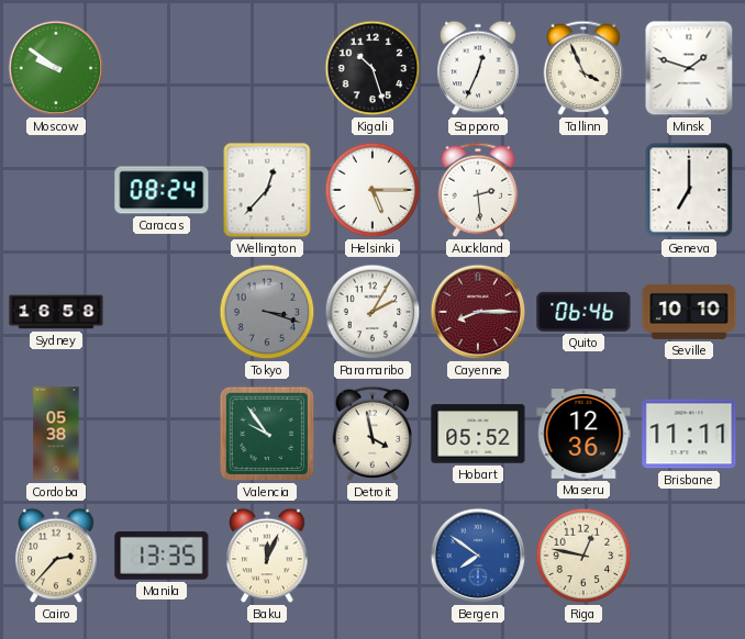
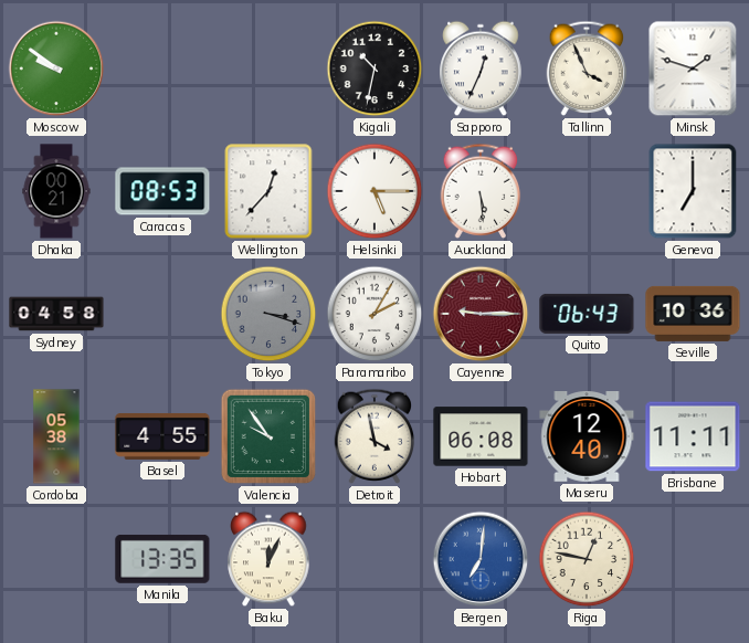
Kigali: 10:27 -> 10:32 (374, 68)
Dhaka: none -> 00:21 (56, 191)
Caracas: 08:24 -> 08:53 (162, 191)
Auckland: 2:29 -> 5:29 (481, 191)
Sydney: 16:58 -> 04:58 (56, 314)
Cayenne: 8:15 -> 9:15 (481, 314)
Quito: 06:46 -> 06:43 (587, 314)
Seville: 10:10 -> 10:36 (693, 314)
Basel: none -> 4:55 (162, 436)
Hobart: 05:52 -> 06:08 (481, 436)
Maseru: 12:36 -> 12:40 (587, 438)
Cairo: 2:37 -> none (56, 556)
Bergen: 7:51 -> 7:01 (481, 559)
